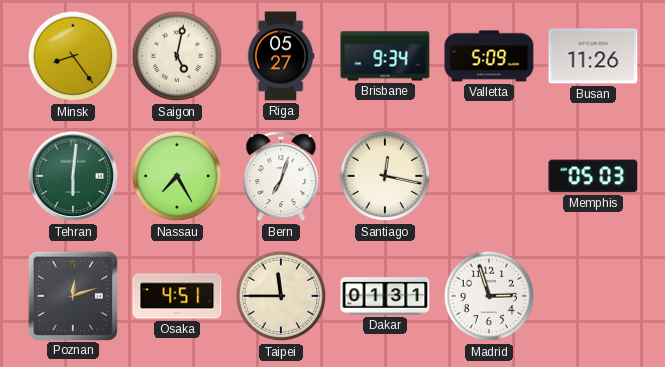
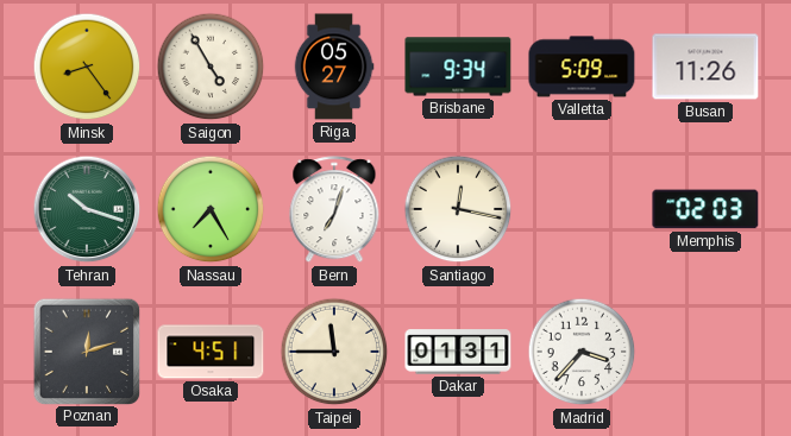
Saigon: 5:02 -> 4:55 (211, 67)
Tehran: 6:01 -> 10:18 (87, 209)
Memphis: 05:03 -> 02:03 (705, 209)
Madrid: 2:57 -> 3:37 (582, 352)
